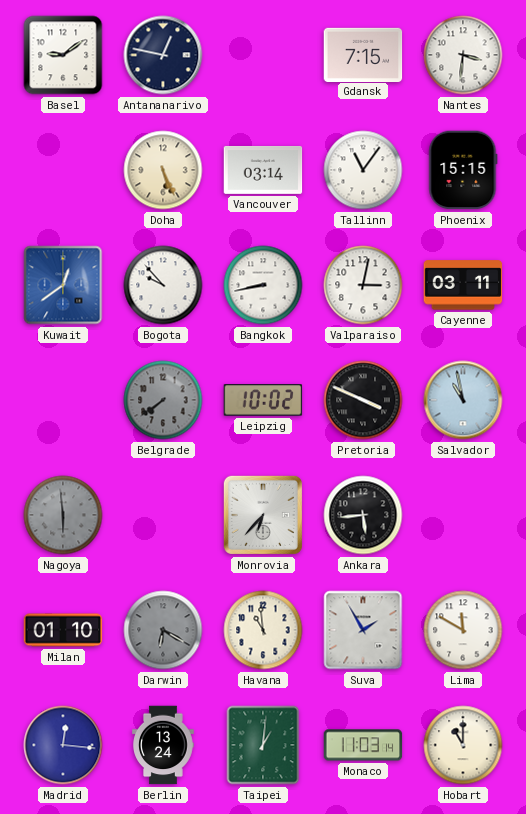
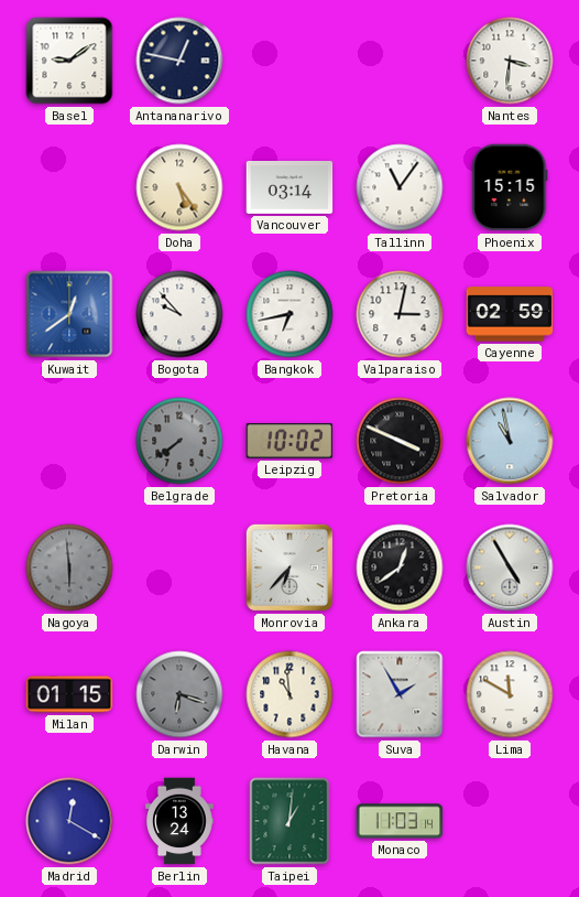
Gdansk: 7:15 -> none (363, 54)
Doha: 5:26 -> 5:24 (179, 187)
Bangkok: 8:43 -> 6:43 (289, 314)
Cayenne: 03:11 -> 02:59 (510, 314)
Ankara: 5:44 -> 12:39 (400, 568)
Austin: none -> 4:55 (510, 568)
Milan: 01:10 -> 01:15 (69, 694)
Darwin: 6:20 -> 6:18 (179, 694)
Madrid: 12:16 -> 12:20 (69, 821)
Hobart: 11:00 -> none (463, 745)
